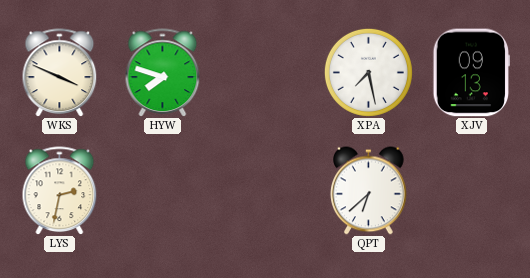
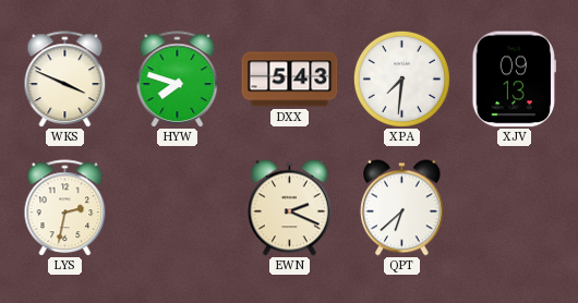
DXX: none -> 5:43 (290, 80)
XPA: 7:28 -> 7:31 (401, 78)
EWN: none -> 2:19 (290, 208)
